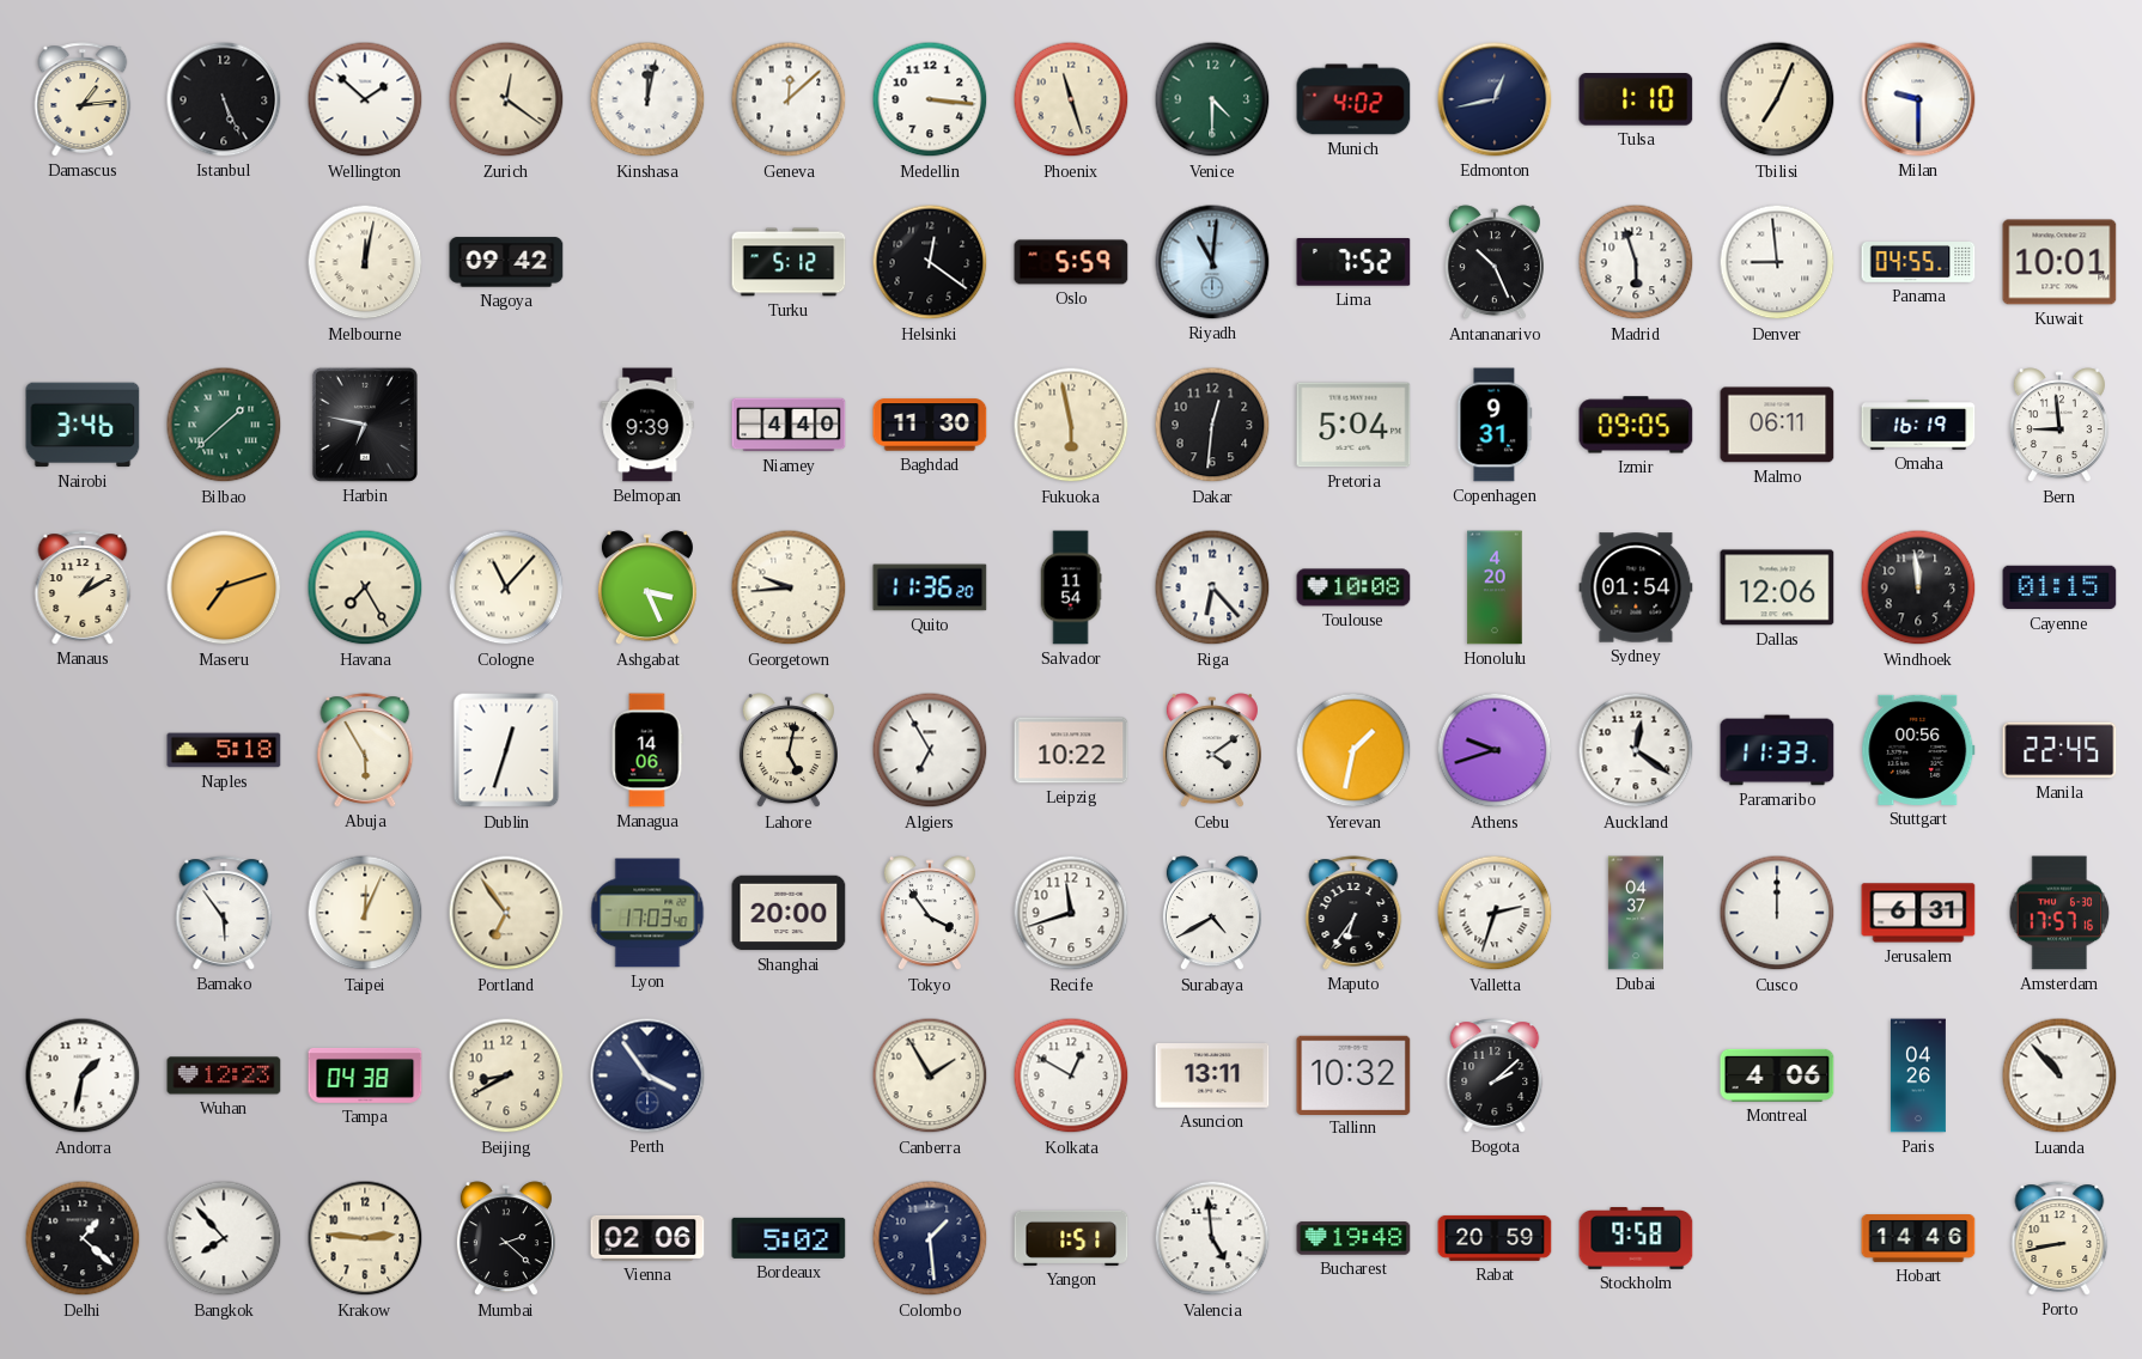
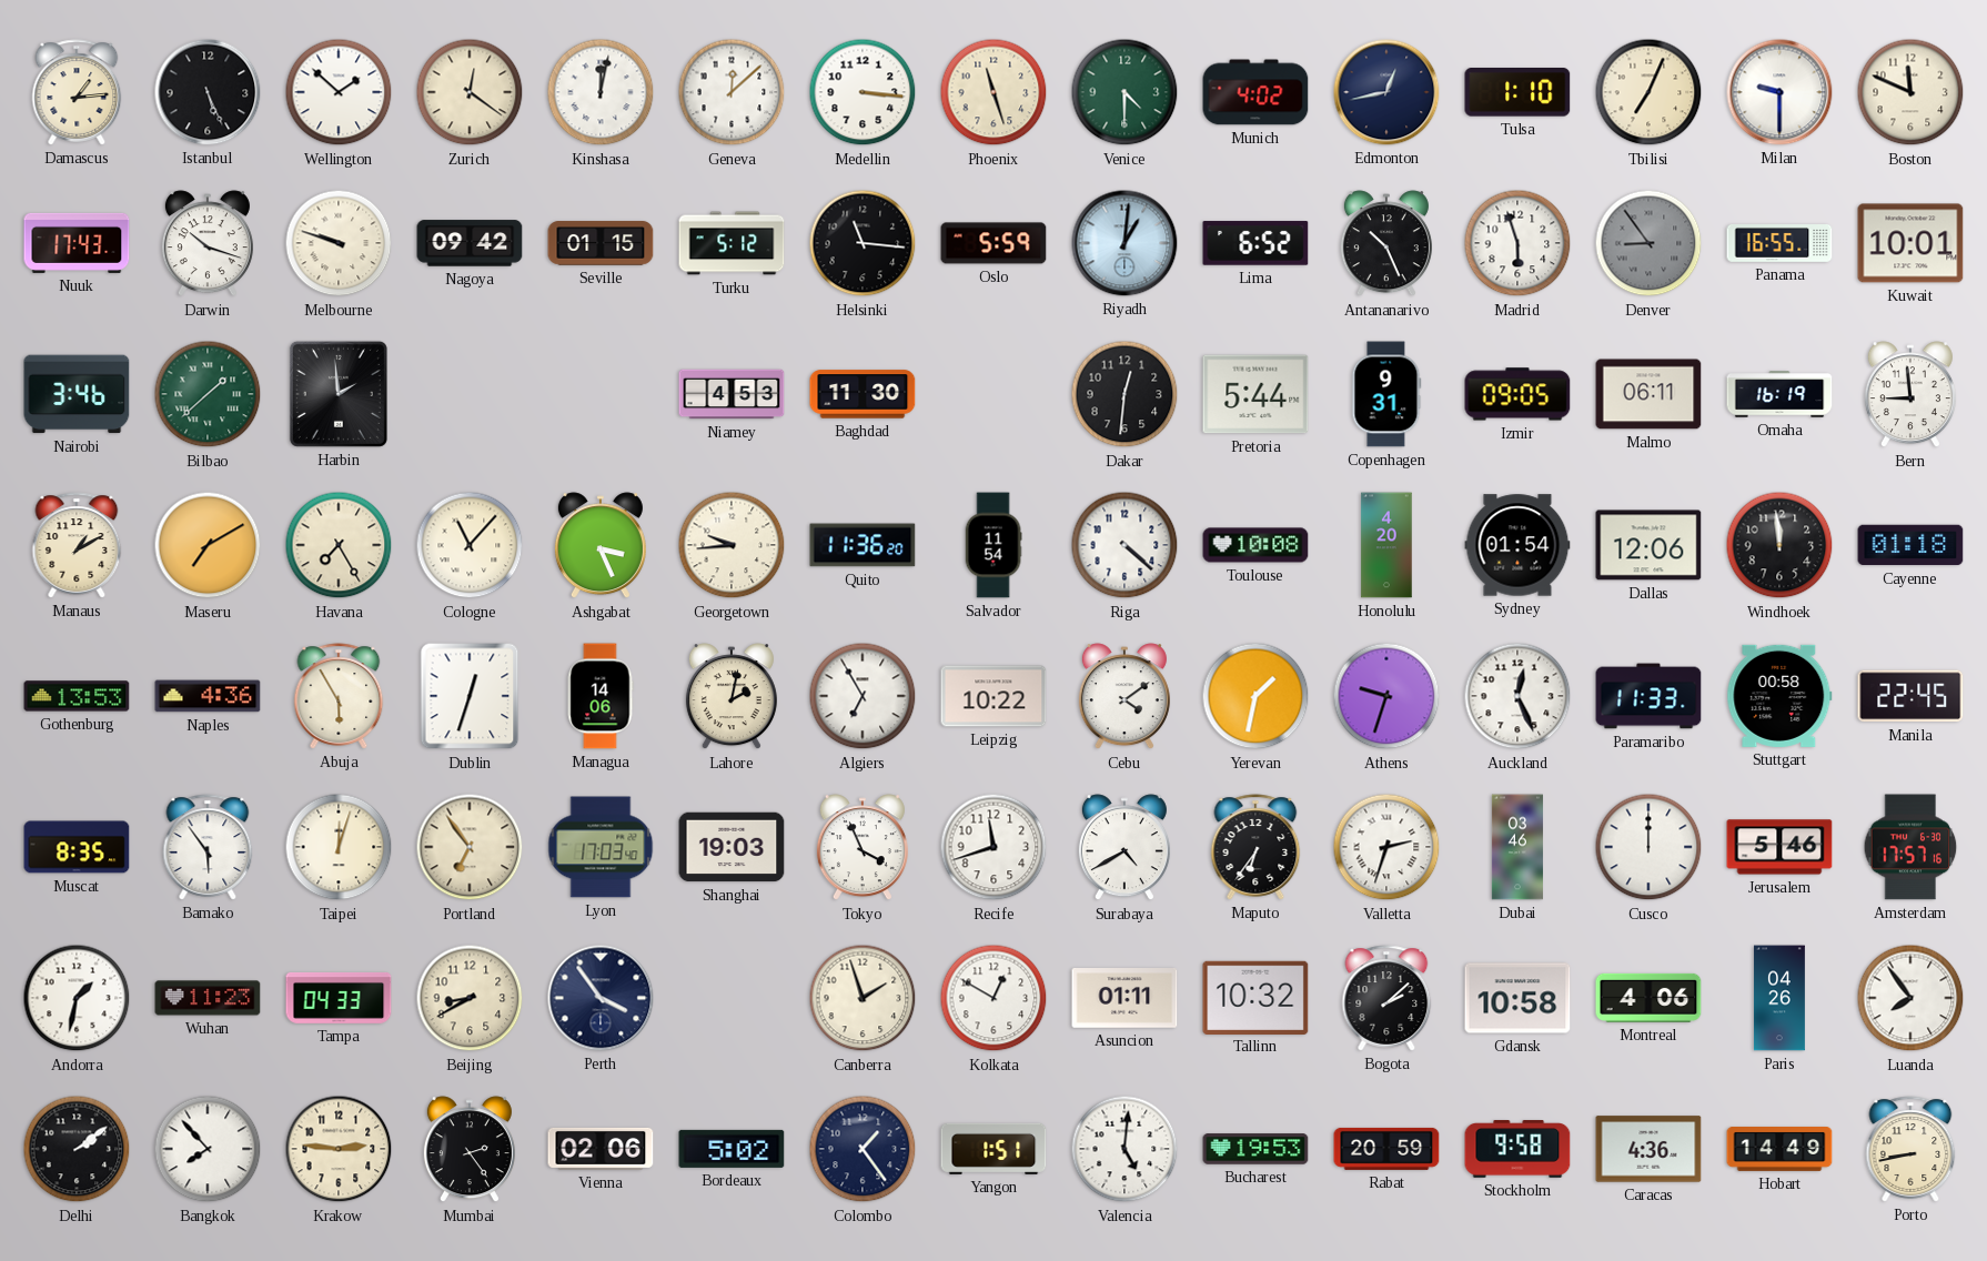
Boston: none -> 11:49 (1910, 92)
Nuuk: none -> 17:43 (77, 243)
Darwin: none -> 10:18 (208, 244)
Melbourne: 12:02 -> 9:48 (339, 243)
Seville: none -> 01:15 (601, 243)
Helsinki: 12:21 -> 11:16 (863, 243)
Riyadh: 11:01 -> 1:01 (1124, 243)
Lima: 7:52 -> 6:52 (1255, 243)
Denver: 8:59 -> 8:54 (1648, 243)
Denver dial: white -> grey (1648, 243)
Panama: 04:55 -> 16:55 (1779, 244)
Harbin: 6:47 -> 1:59 (339, 394)
Belmopan: 9:39 -> none (647, 425)
Niamey: 4:40 -> 4:53 (732, 394)
Fukuoka: 5:58 -> none (1071, 425)
Pretoria: 5:04 -> 5:44 (1255, 394)
Maseru: 7:12 -> 7:10 (208, 545)
Riga: 6:23 -> 4:22 (1124, 545)
Cayenne: 01:15 -> 01:18 (1910, 545)
Gothenburg: none -> 13:53 (77, 696)
Naples: 5:18 -> 4:36 (208, 696)
Lahore: 5:02 -> 2:02 (732, 697)
Athens: 9:42 -> 9:33 (1386, 696)
Auckland: 12:21 -> 12:26 (1517, 696)
Stuttgart: 00:56 -> 00:58 (1779, 696)
Muscat: none -> 8:35 (77, 847)
Taipei: 12:04 -> 12:03 (339, 847)
Shanghai: 20:00 -> 19:03 (732, 847)
Tokyo: 3:54 -> 3:56 (863, 848)
Dubai: 04:37 -> 03:46 (1517, 847)
Jerusalem: 6:31 -> 5:46 (1779, 847)
Wuhan: 12:23 -> 11:23 (208, 998)
Tampa: 04:38 -> 04:33 (339, 998)
Canberra: 1:55 -> 1:57 (863, 998)
Asuncion: 13:11 -> 01:11 (1124, 999)
Gdansk: none -> 10:58 (1517, 998)
Luanda: 10:53 -> 7:54 (1910, 998)
Delhi: 1:22 -> 2:09 (77, 1149)
Mumbai: 2:22 -> 2:24 (470, 1150)
Colombo: 1:29 -> 1:24 (863, 1149)
Valencia: 4:59 -> 5:01 (1124, 1149)
Bucharest: 19:48 -> 19:53 (1255, 1149)
Caracas: none -> 4:36 (1648, 1149)
Hobart: 14:46 -> 14:49 (1779, 1150)
